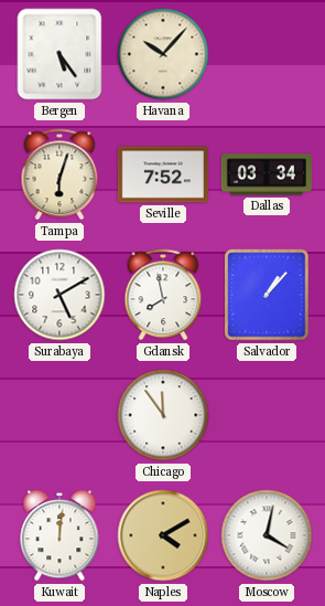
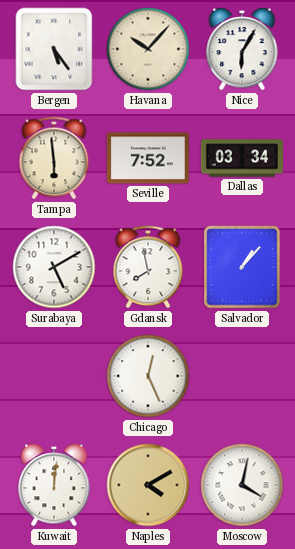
Nice: none -> 6:05 (242, 49)
Tampa: 6:03 -> 5:59 (54, 158)
Chicago: 11:54 -> 12:26 (148, 376)
